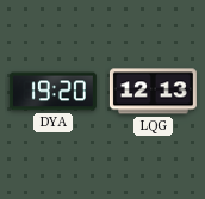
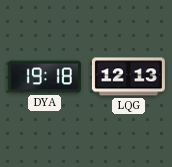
DYA: 19:20 -> 19:18 (44, 77)
